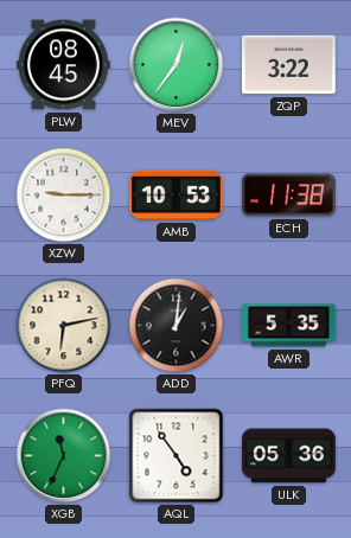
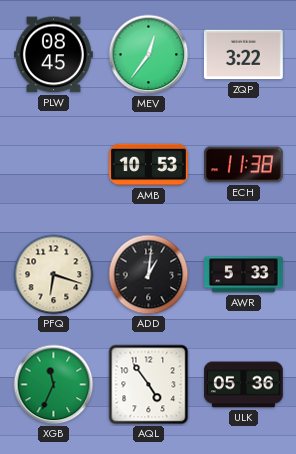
XZW: 9:15 -> none (64, 196)
PFQ: 6:13 -> 6:18 (54, 275)
AWR: 5:35 -> 5:33 (244, 275)
